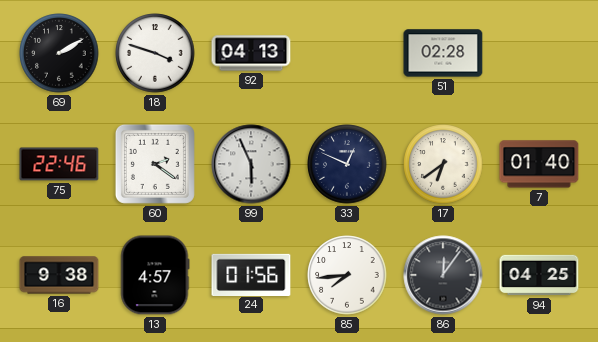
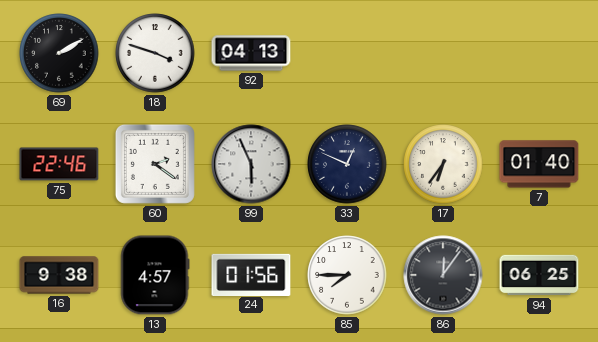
51: 02:28 -> none (443, 53)
17: 6:39 -> 6:36 (443, 164)
85: 7:44 -> 7:45 (347, 275)
94: 04:25 -> 06:25 (539, 275)
